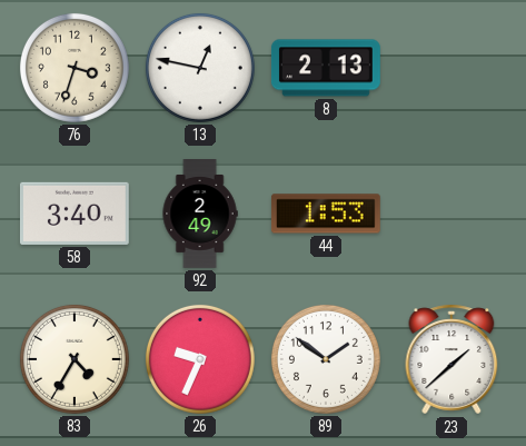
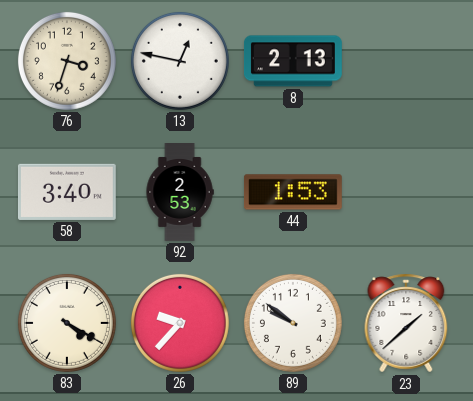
92: 2:49 -> 2:53 (180, 192)
83: 4:35 -> 4:20 (67, 323)
26: 9:34 -> 9:37 (180, 323)
89: 1:51 -> 9:51 (293, 323)
